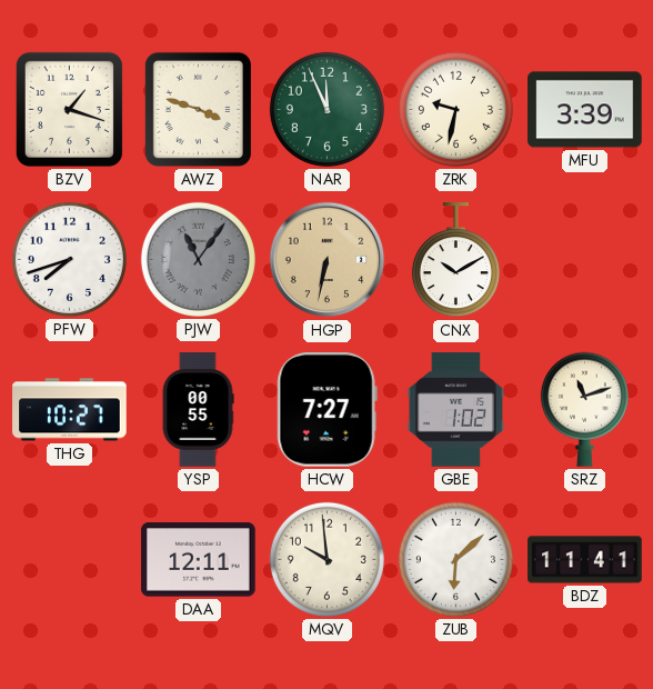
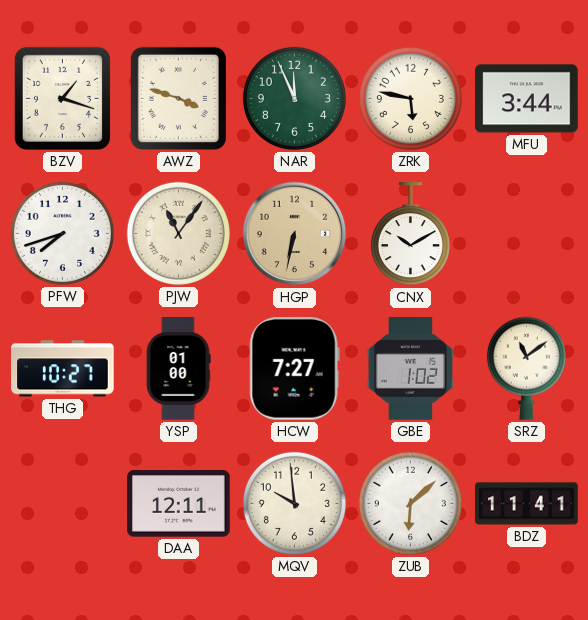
ZRK: 9:32 -> 5:47 (410, 98)
MFU: 3:39 -> 3:44 (527, 99)
PJW dial: grey -> cream (178, 233)
YSP: 00:55 -> 01:00 (178, 369)
SRZ: 11:12 -> 11:09 (526, 368)
